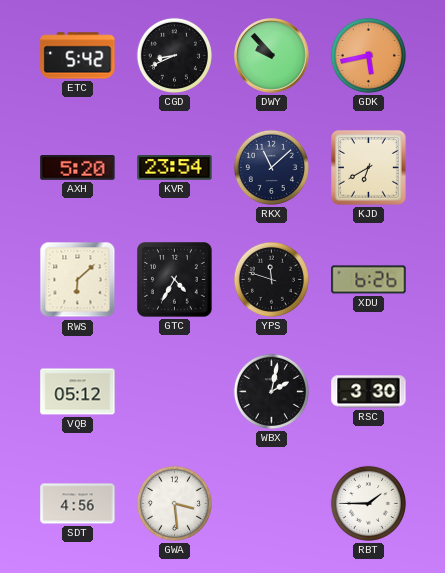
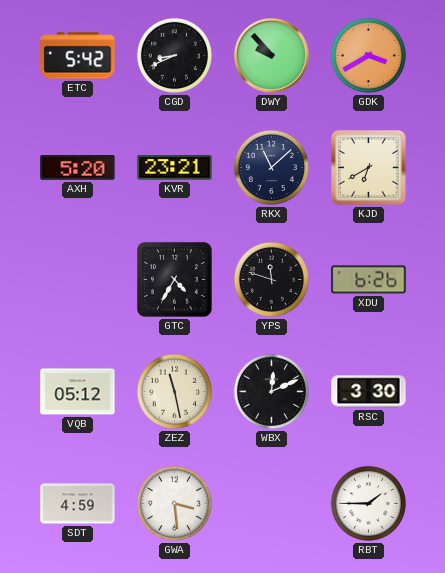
GDK: 5:43 -> 3:40 (368, 55)
KVR: 23:54 -> 23:21 (175, 168)
RWS: 6:08 -> none (78, 280)
ZEZ: none -> 11:28 (174, 391)
WBX: 2:02 -> 12:11 (271, 391)
SDT: 4:56 -> 4:59 (78, 504)
